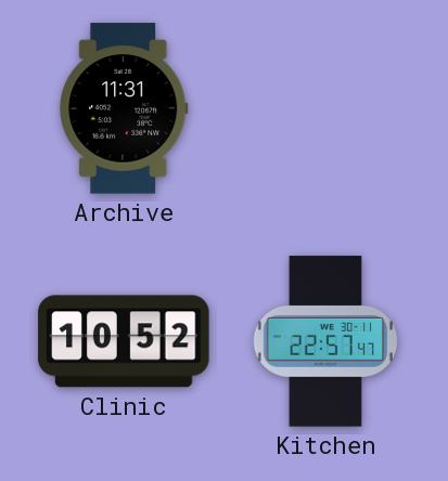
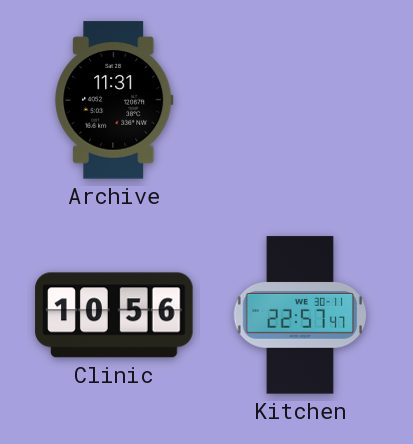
Clinic: 10:52 -> 10:56 (114, 315)
